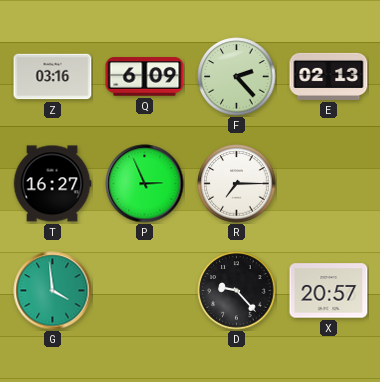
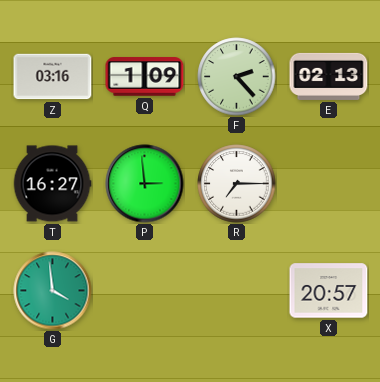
Q: 6:09 -> 1:09 (145, 77)
P: 2:56 -> 2:59 (145, 184)
D: 9:23 -> none (237, 291)
